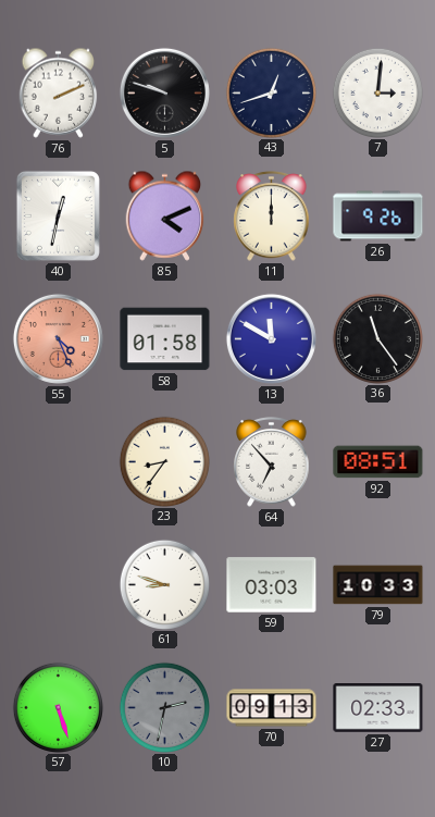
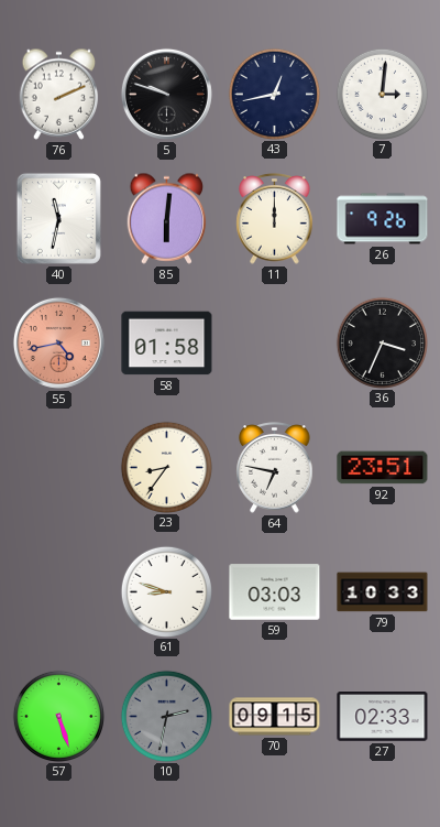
43: 12:42 -> 12:43 (274, 94)
40: 12:32 -> 11:32 (58, 218)
85: 4:11 -> 6:01 (167, 218)
55: 4:26 -> 4:43 (58, 342)
13: 11:50 -> none (271, 338)
36: 11:24 -> 3:34 (382, 342)
64: 6:53 -> 6:47 (275, 468)
92: 08:51 -> 23:51 (383, 468)
70: 09:13 -> 09:15 (275, 717)
